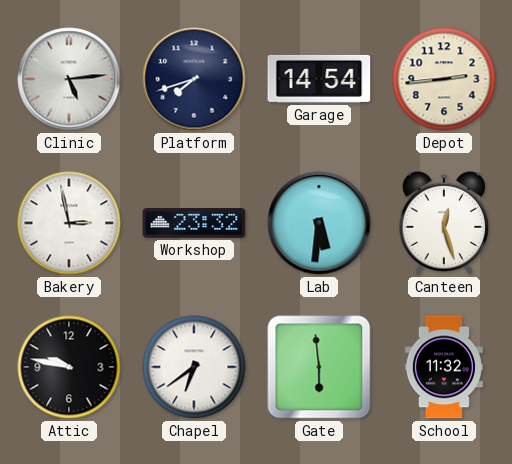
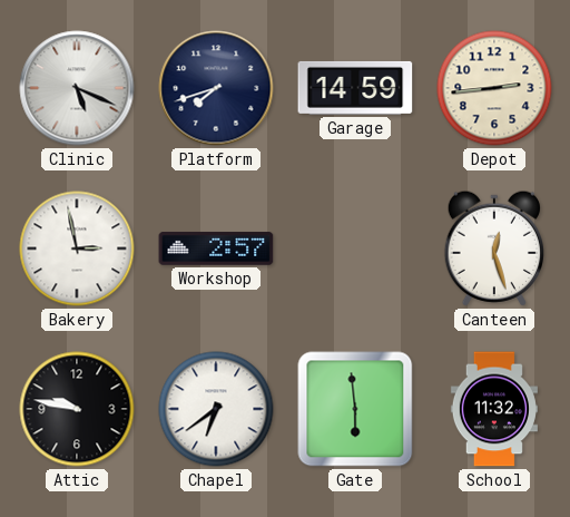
Clinic: 5:14 -> 5:19 (77, 88)
Garage: 14:54 -> 14:59 (355, 88)
Workshop: 23:32 -> 2:57 (216, 248)
Lab: 5:31 -> none (319, 223)
